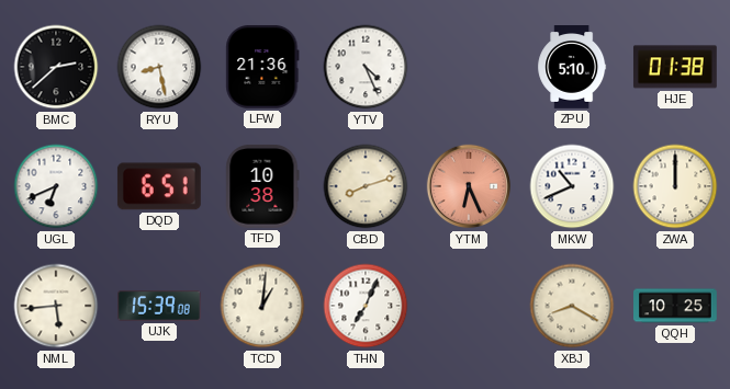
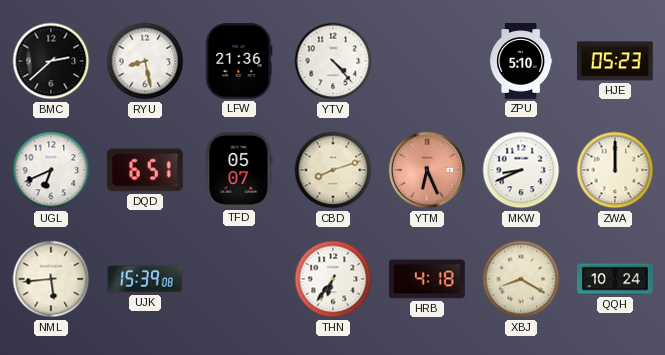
YTV: 4:26 -> 4:23 (333, 61)
HJE: 01:38 -> 05:23 (615, 61)
TFD: 10:38 -> 05:07 (239, 170)
MKW: 10:41 -> 8:41 (521, 170)
TCD: 1:01 -> none (262, 306)
THN: 7:04 -> 6:36 (333, 279)
HRB: none -> 4:18 (427, 279)
QQH: 10:25 -> 10:24 (616, 279)
